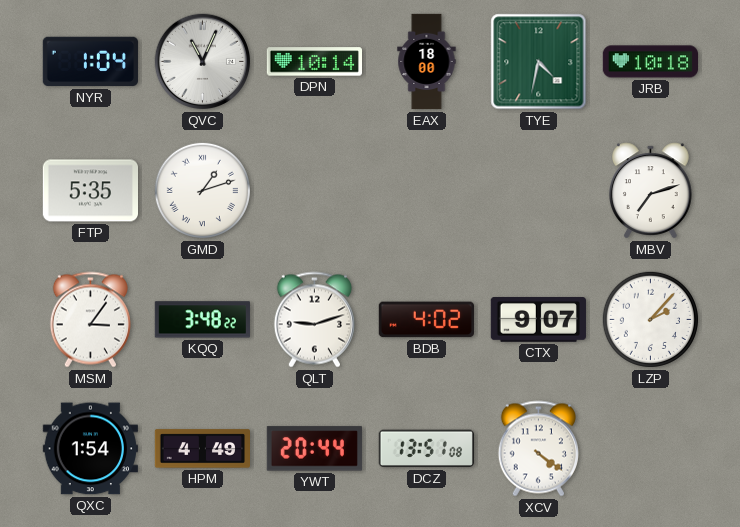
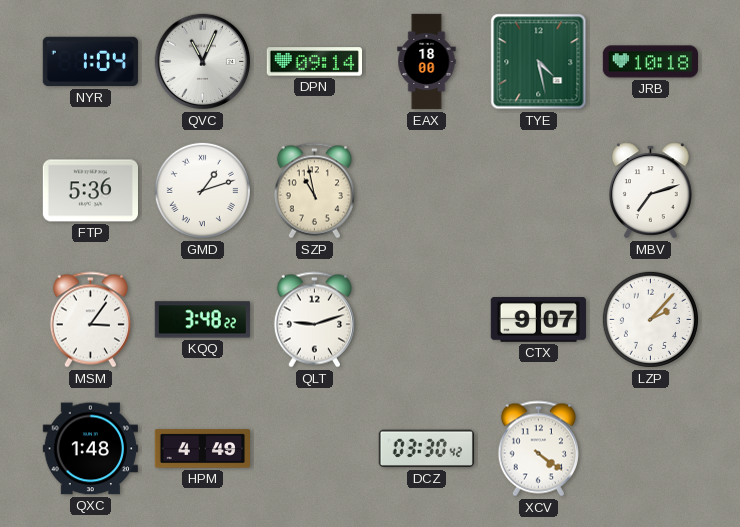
DPN: 10:14 -> 09:14 (314, 62)
TYE: 4:32 -> 4:28 (539, 62)
FTP: 5:35 -> 5:36 (90, 191)
SZP: none -> 10:58 (314, 191)
BDB: 4:02 -> none (426, 320)
QXC: 1:54 -> 1:48 (90, 449)
YWT: 20:44 -> none (314, 449)
DCZ: 13:51 -> 03:30 (426, 449)
